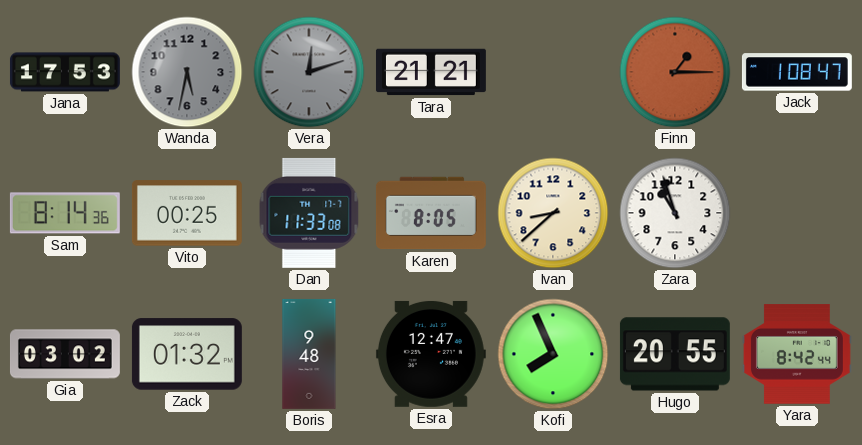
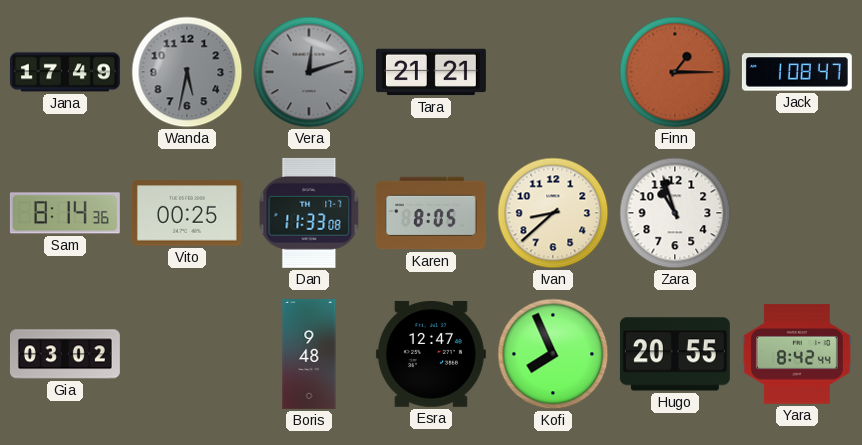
Jana: 17:53 -> 17:49 (65, 72)
Zack: 01:32 -> none (187, 354)
